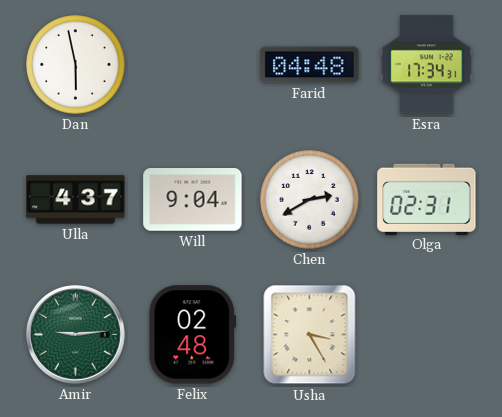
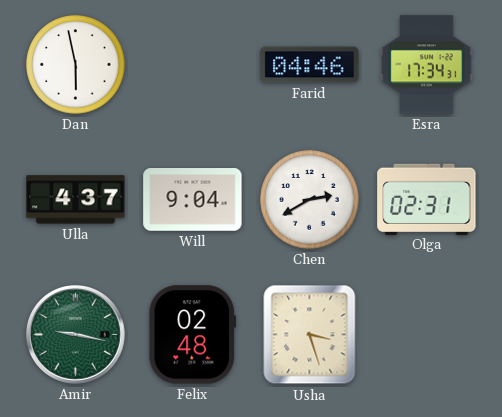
Farid: 04:48 -> 04:46 (310, 65)
Amir: 9:14 -> 9:17 (76, 335)
Usha: 3:25 -> 3:27 (310, 335)
